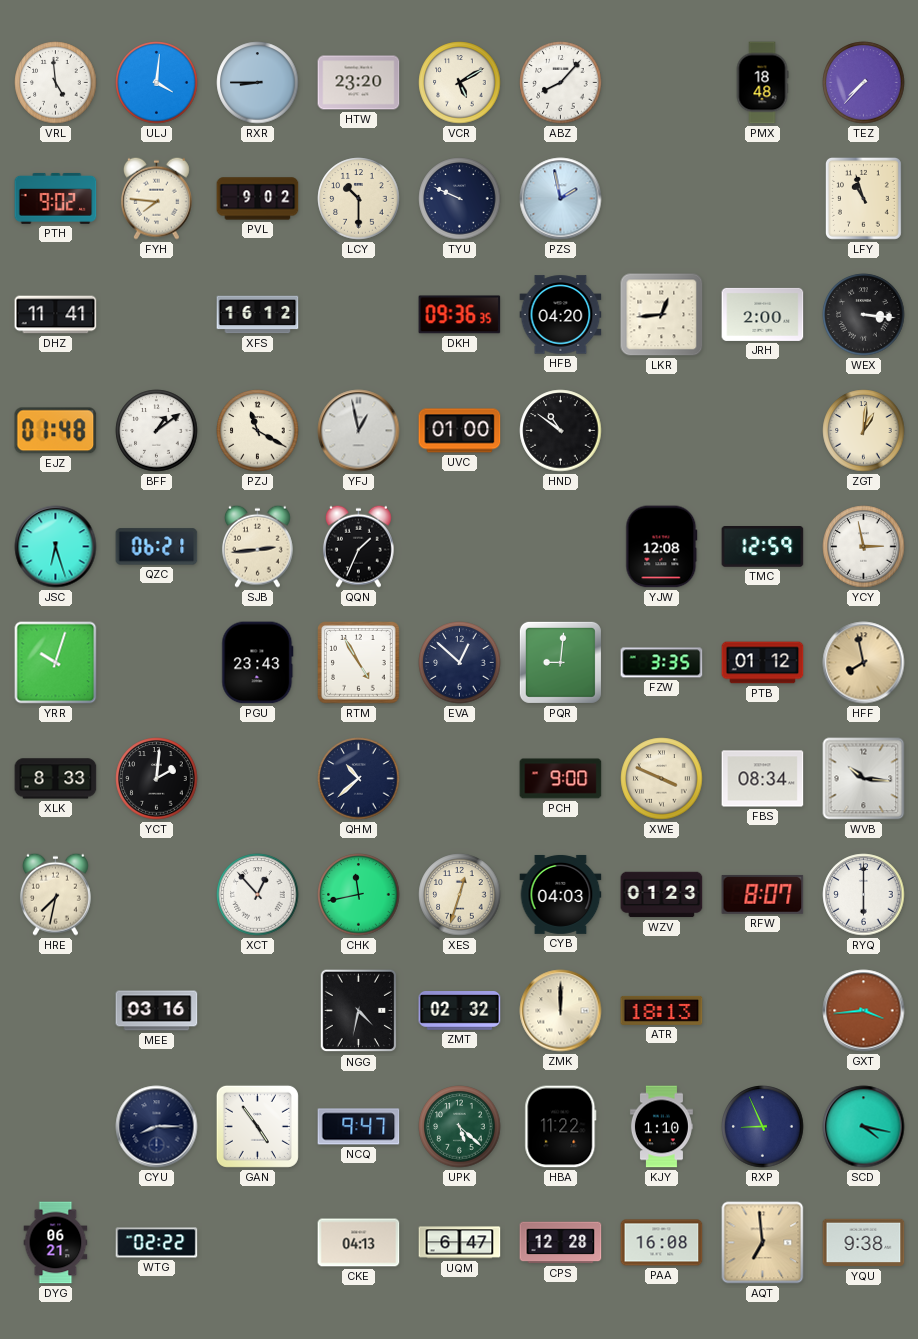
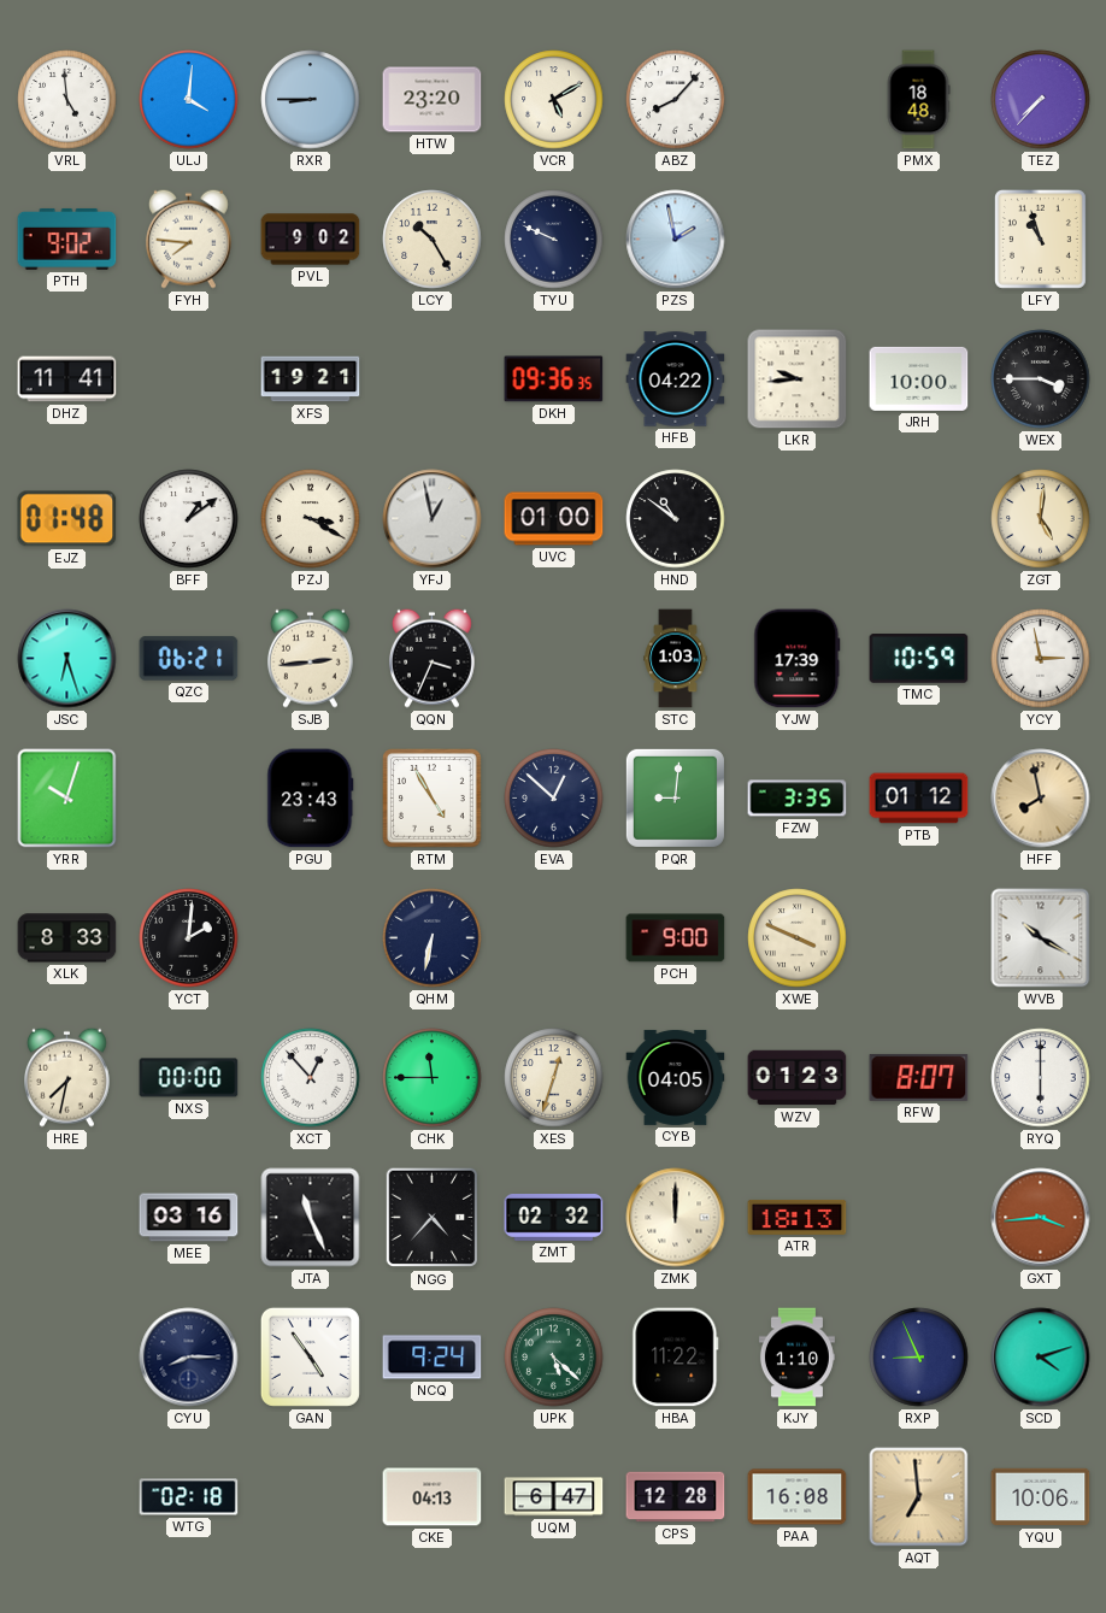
LCY: 10:30 -> 10:25 (433, 240)
XFS: 16:12 -> 19:21 (311, 379)
HFB: 04:20 -> 04:22 (676, 379)
LKR: 12:44 -> 9:44 (798, 379)
JRH: 2:00 -> 10:00 (919, 378)
WEX: 3:16 -> 3:45 (1041, 379)
PZJ: 11:20 -> 3:20 (311, 519)
ZGT: 1:01 -> 5:01 (1041, 519)
QQN: 1:34 -> 3:34 (431, 658)
STC: none -> 1:03 (676, 659)
YJW: 12:08 -> 17:39 (798, 659)
TMC: 12:59 -> 10:59 (919, 659)
QHM: 10:38 -> 6:32 (433, 938)
FBS: 08:34 -> none (763, 779)
WVB: 10:16 -> 10:20 (1041, 938)
NXS: none -> 00:00 (189, 1078)
CHK: 11:43 -> 11:45 (433, 1078)
CYB: 04:03 -> 04:05 (676, 1077)
JTA: none -> 11:26 (311, 1218)
NGG: 4:32 -> 4:37 (433, 1218)
NCQ: 9:47 -> 9:24 (433, 1358)
SCD: 4:17 -> 4:12 (1041, 1358)
DYG: 06:21 -> none (56, 1243)
WTG: 02:22 -> 02:18 (189, 1497)
YQU: 9:38 -> 10:06 (1041, 1497)
